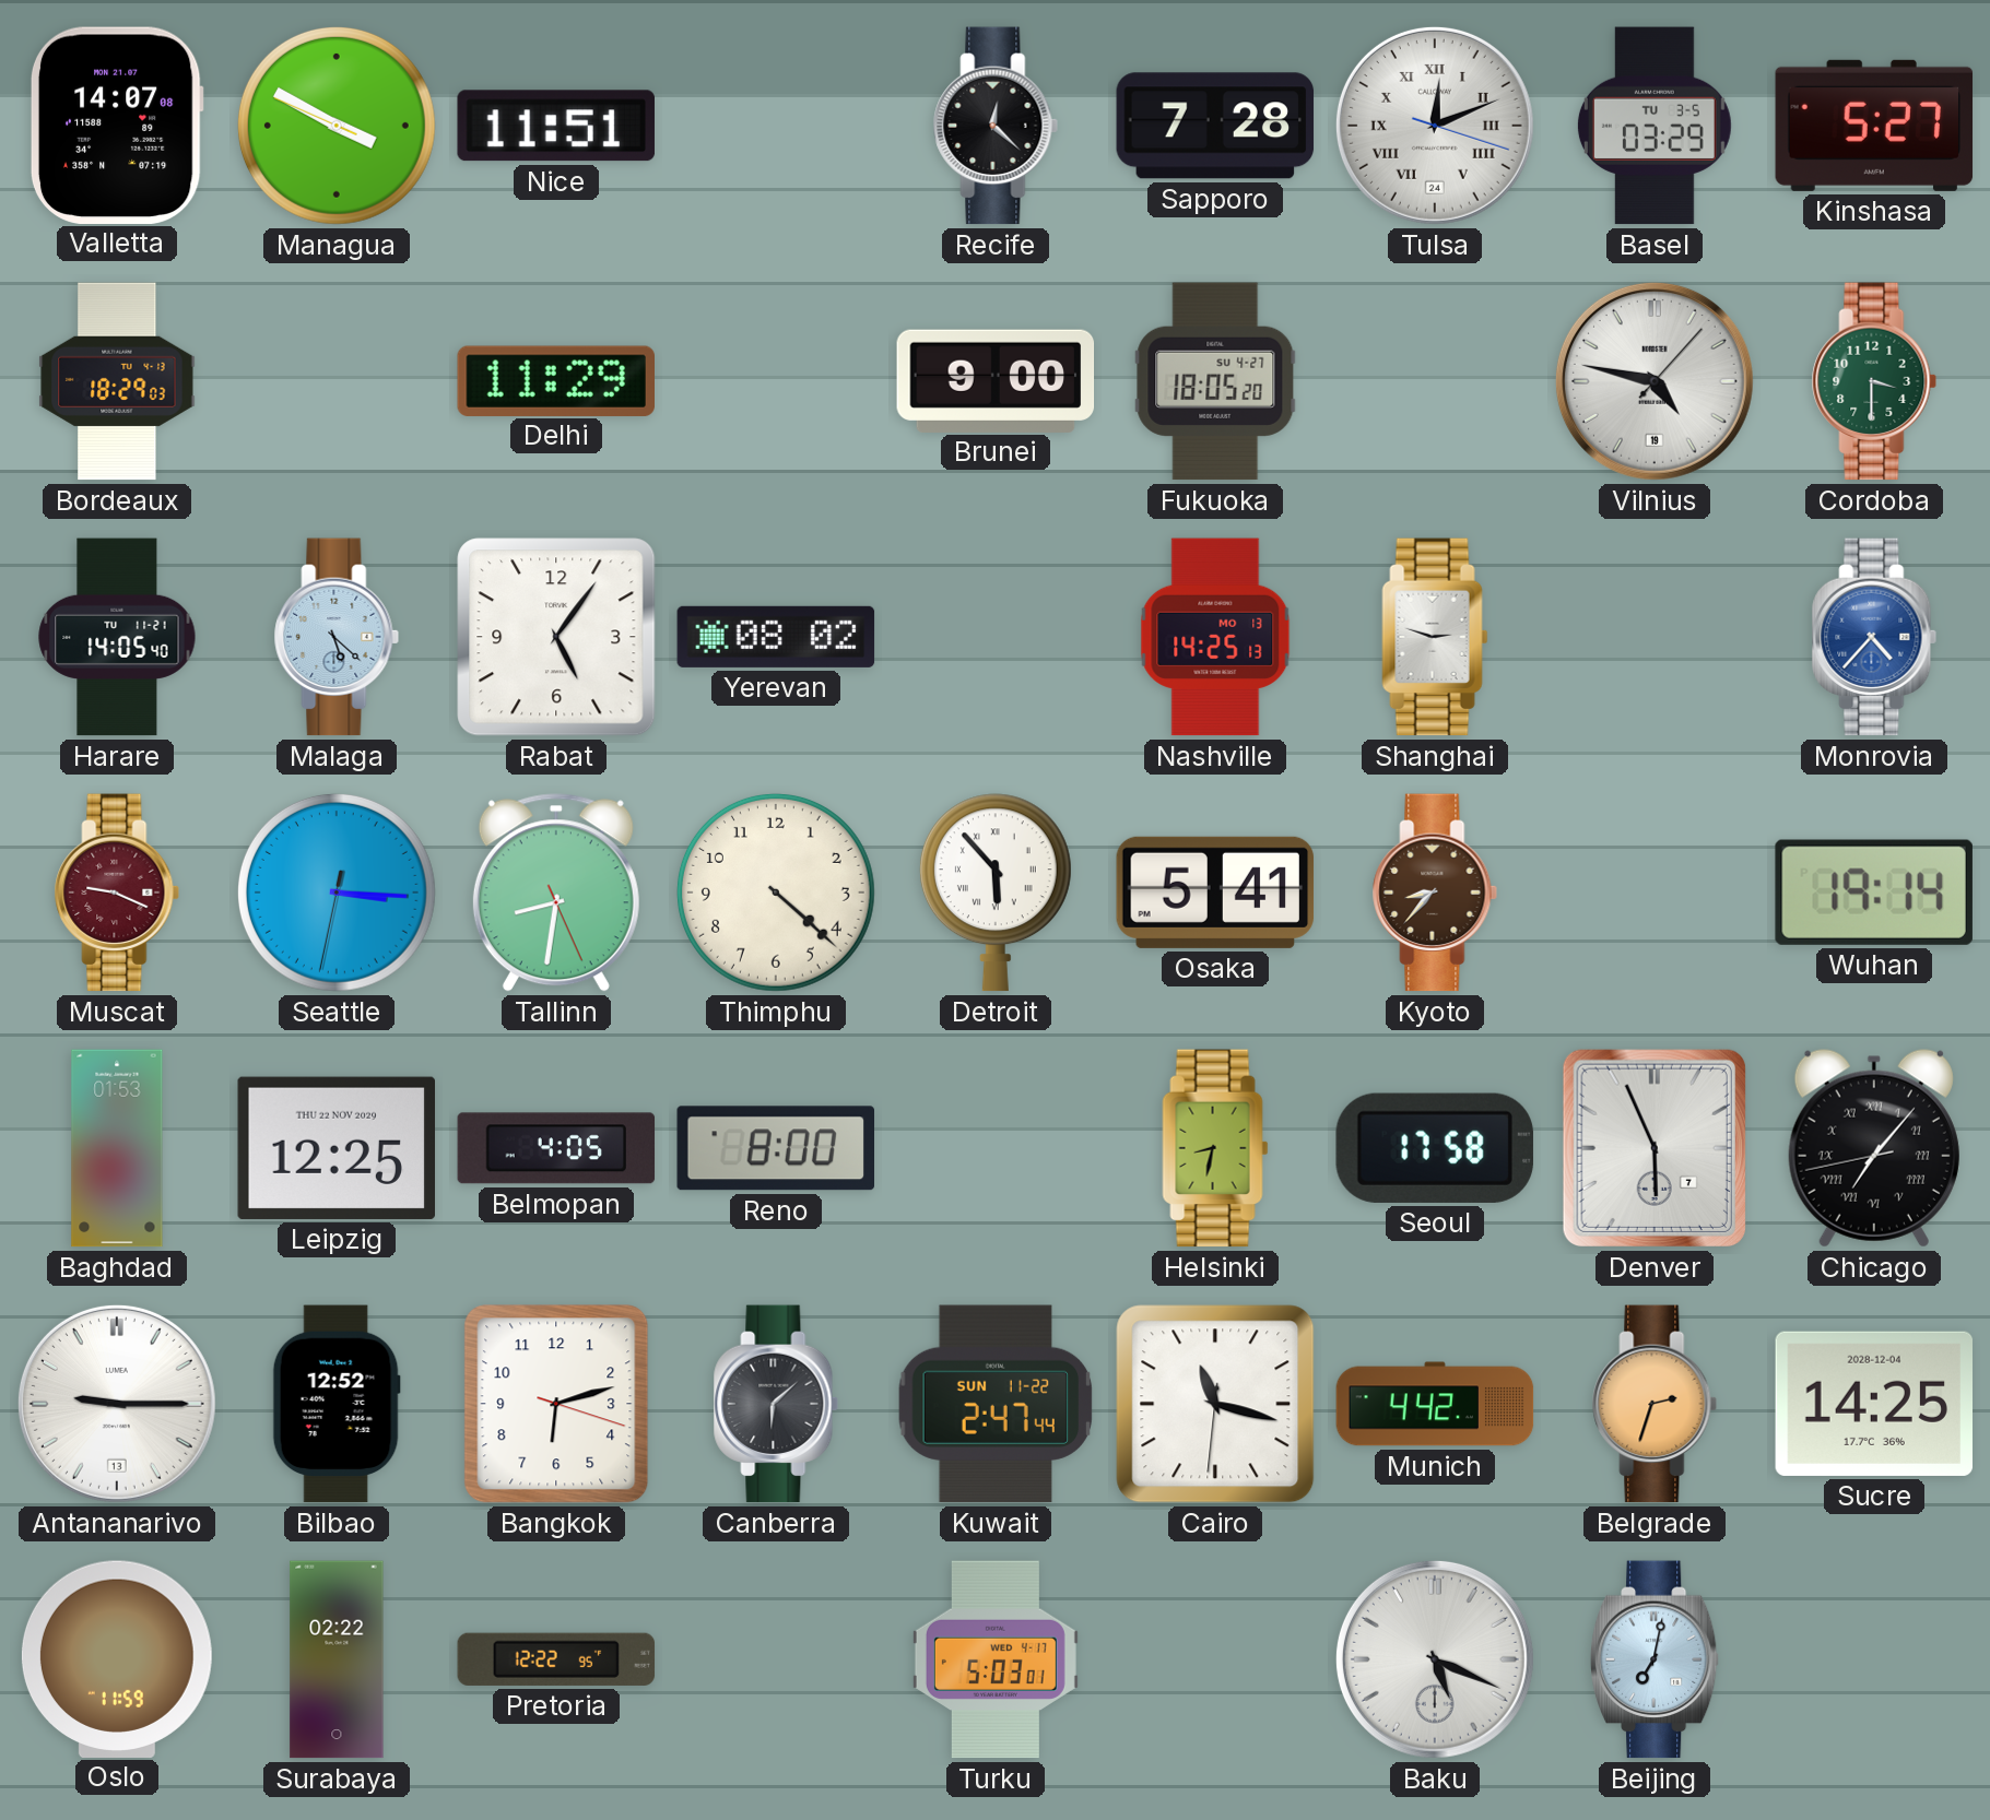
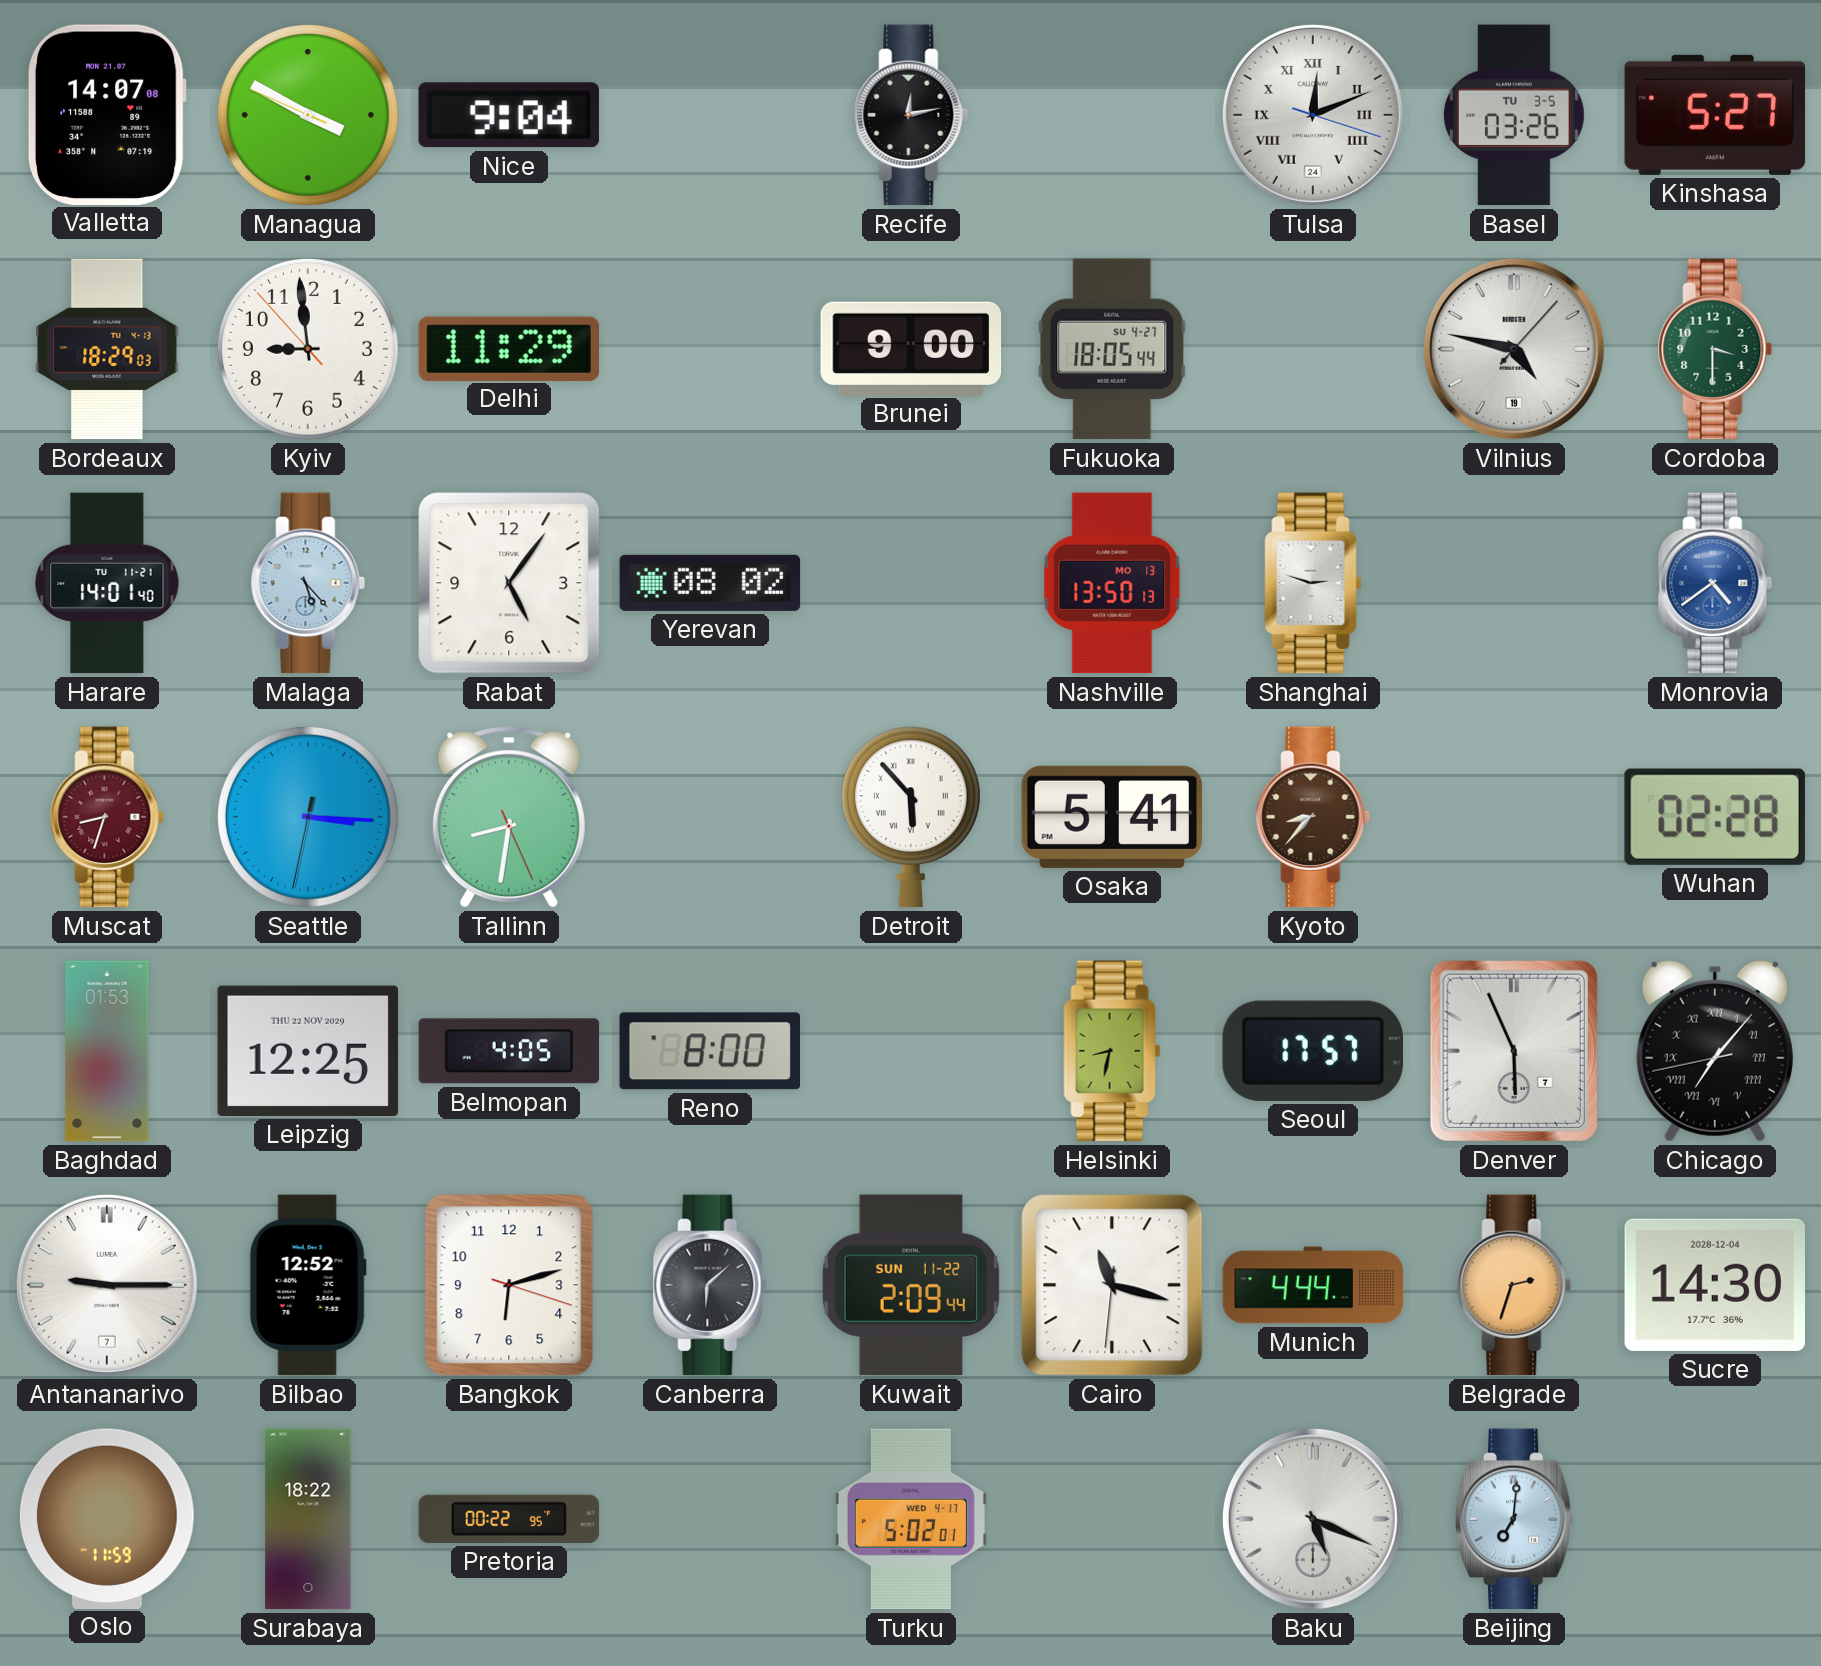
Nice: 11:51 -> 9:04 (509, 115)
Recife: 12:22 -> 12:13 (911, 115)
Sapporo: 7:28 -> none (1215, 126)
Basel: 03:29 -> 03:26 (1514, 115)
Kyiv: none -> 8:58 (308, 349)
Fukuoka: 18:05:20 -> 18:05:44 (1112, 349)
Harare: 14:05 -> 14:01 (107, 583)
Malaga: 5:22 -> 5:23 (308, 583)
Nashville: 14:25 -> 13:50 (1112, 583)
Monrovia: 4:37 -> 4:39 (1715, 583)
Muscat: 9:19 -> 8:33 (107, 817)
Thimphu: 4:22 -> none (776, 893)
Wuhan: 19:14 -> 02:28 (1715, 817)
Seoul: 17:58 -> 17:57 (1313, 1051)
Antananarivo date: 13 -> 7 (107, 1285)
Kuwait: 2:47 -> 2:09 (911, 1285)
Munich: 4:42 -> 4:44 (1313, 1285)
Sucre: 14:25 -> 14:30 (1715, 1285)
Surabaya: 02:22 -> 18:22 (308, 1519)
Pretoria: 12:22 -> 00:22 (509, 1519)
Turku: 5:03 -> 5:02 (911, 1519)
Beijing: 7:02 -> 7:01 (1514, 1519)
